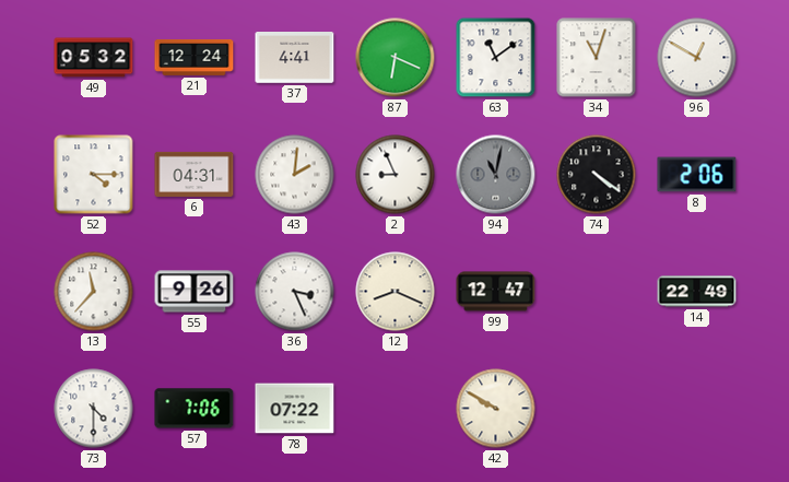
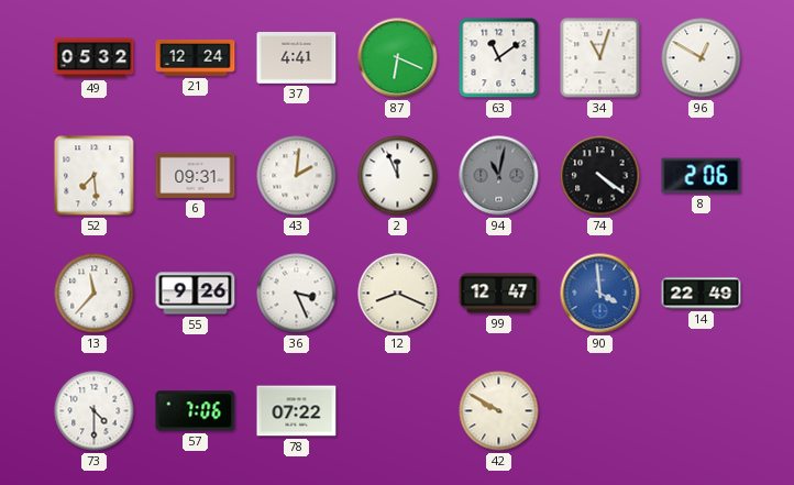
52: 4:15 -> 7:29 (95, 176)
6: 04:31 -> 09:31 (196, 175)
2: 8:56 -> 11:56 (398, 176)
90: none -> 3:59 (600, 294)
